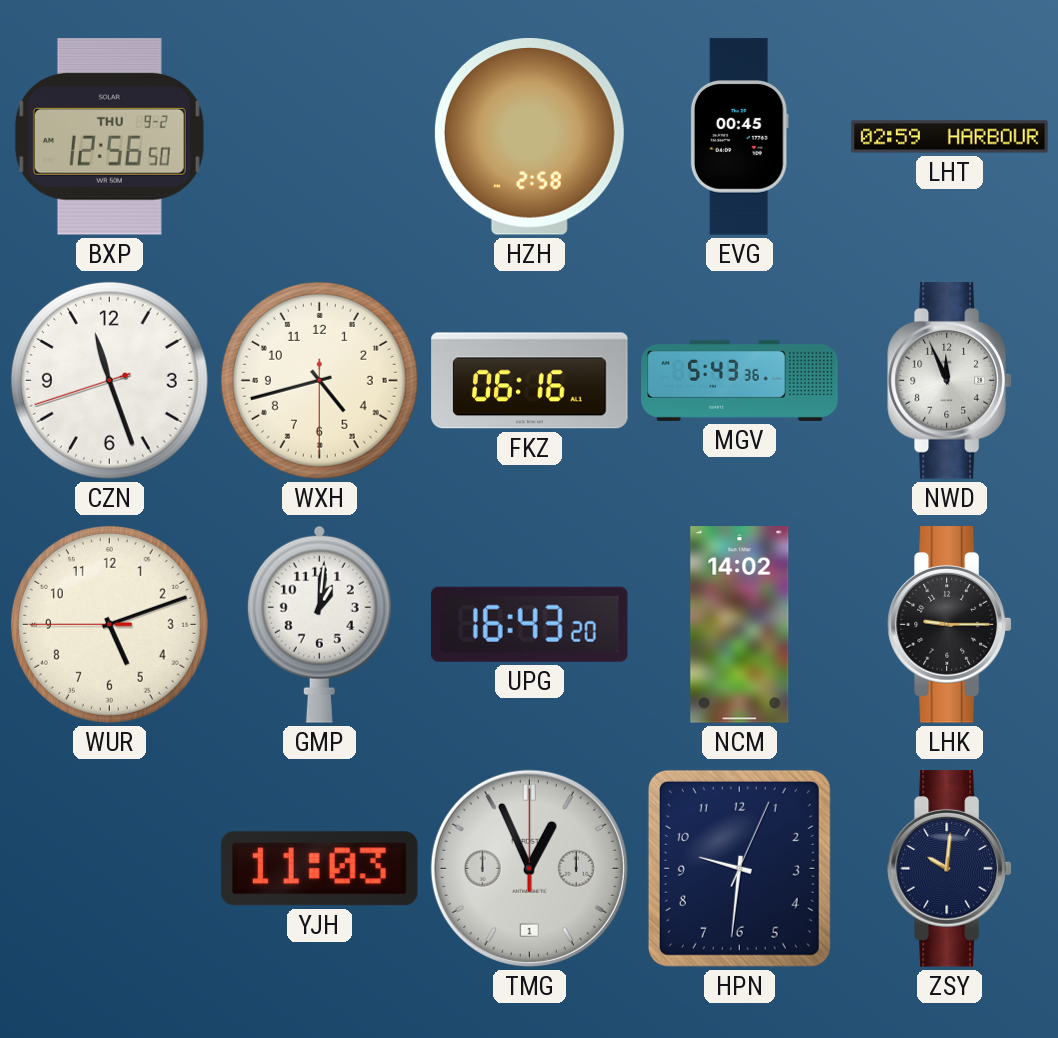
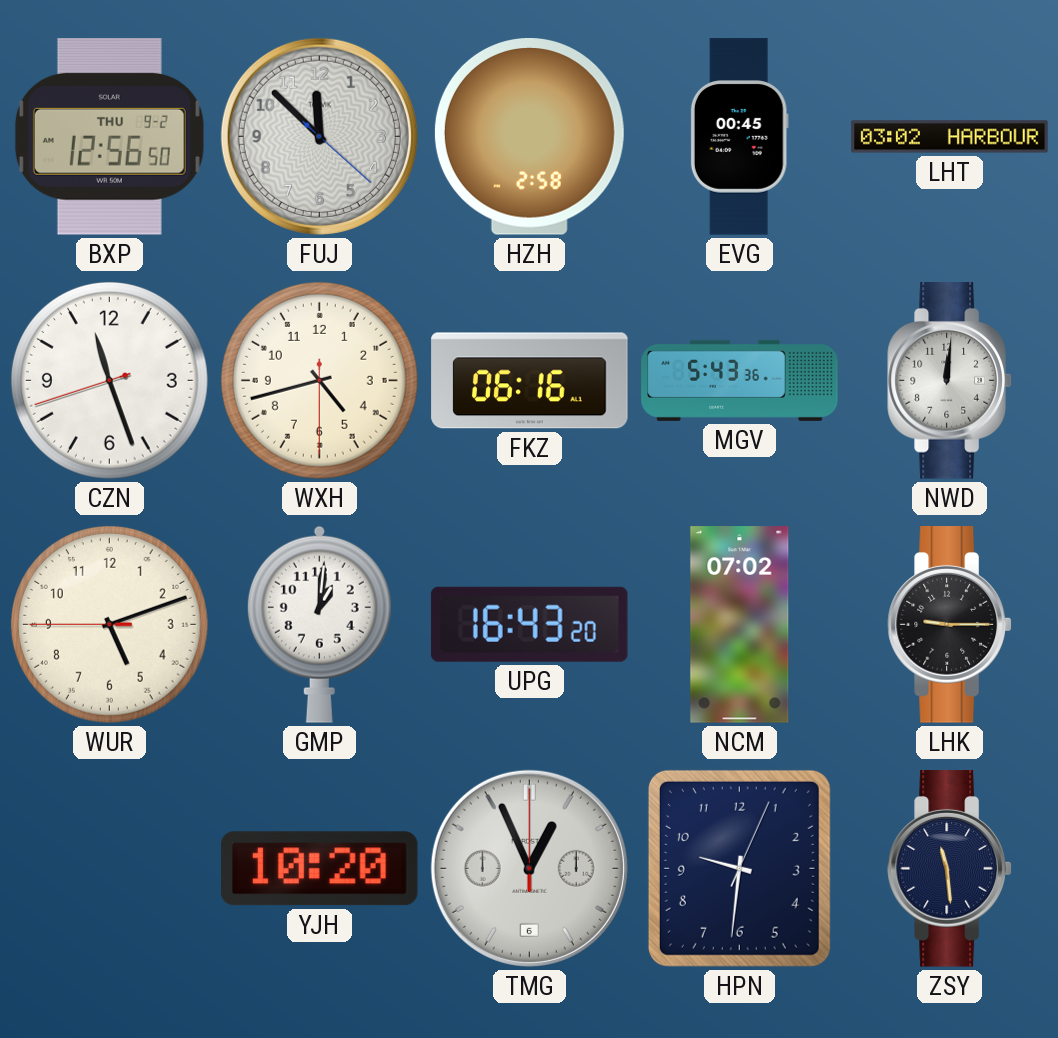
FUJ: none -> 11:52 (319, 136)
LHT: 02:59 -> 03:02 (950, 137)
NWD: 11:56 -> 12:01 (950, 381)
NCM: 14:02 -> 07:02 (740, 625)
YJH: 11:03 -> 10:20 (319, 869)
TMG date: 1 -> 6 (529, 868)
ZSY: 10:01 -> 11:29 (950, 869)
